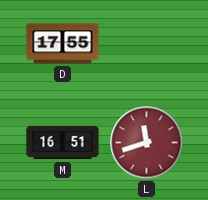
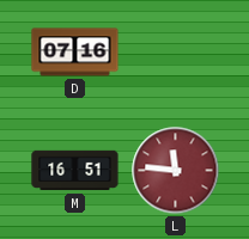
D: 17:55 -> 07:16 (75, 53)
L: 11:42 -> 11:46 (176, 171)
